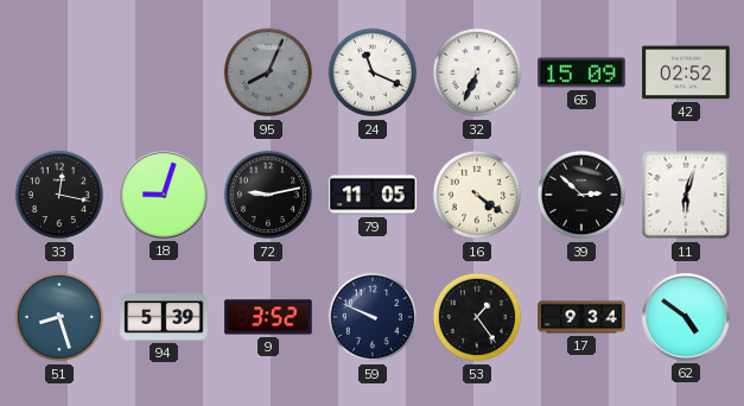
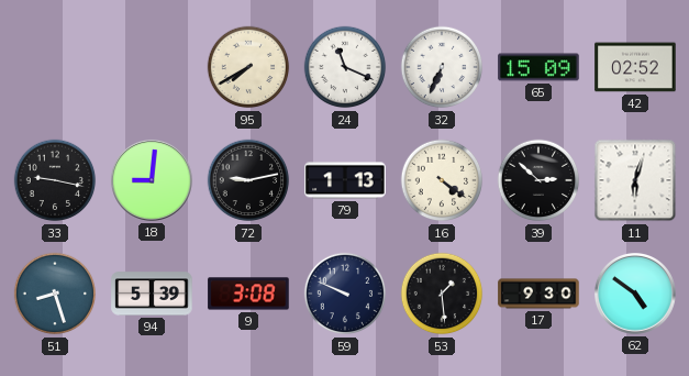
95: 8:04 -> 7:40 (248, 67)
95 dial: grey -> cream (248, 67)
33: 12:17 -> 9:17 (55, 180)
18: 9:03 -> 9:01 (152, 180)
79: 11:05 -> 1:13 (345, 180)
9: 3:52 -> 3:08 (248, 294)
53: 1:24 -> 1:29 (442, 294)
17: 9:34 -> 9:30 (538, 294)
